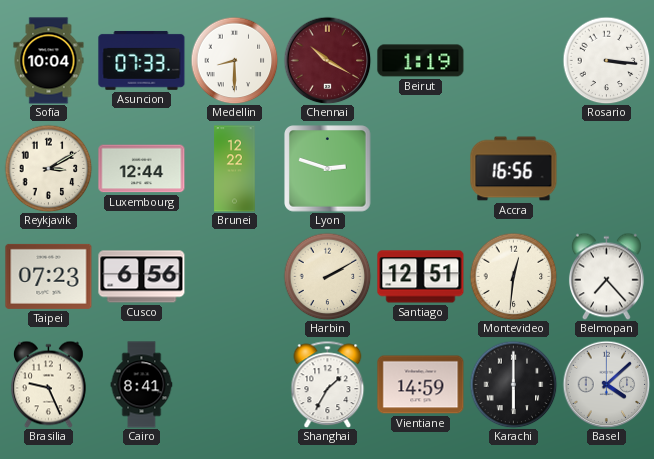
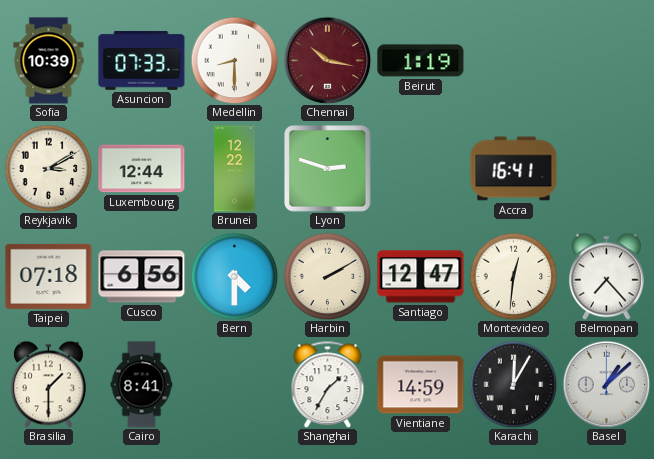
Sofia: 10:04 -> 10:39 (49, 61)
Chennai: 10:20 -> 10:17 (327, 60)
Rosario: 3:16 -> none (606, 60)
Accra: 16:56 -> 16:41 (514, 169)
Taipei: 07:23 -> 07:18 (49, 276)
Bern: none -> 4:30 (234, 276)
Santiago: 12:51 -> 12:47 (421, 277)
Brasilia: 9:26 -> 1:30 (48, 384)
Karachi: 6:00 -> 12:05 (513, 384)
Basel: 4:08 -> 1:08 (606, 384)
